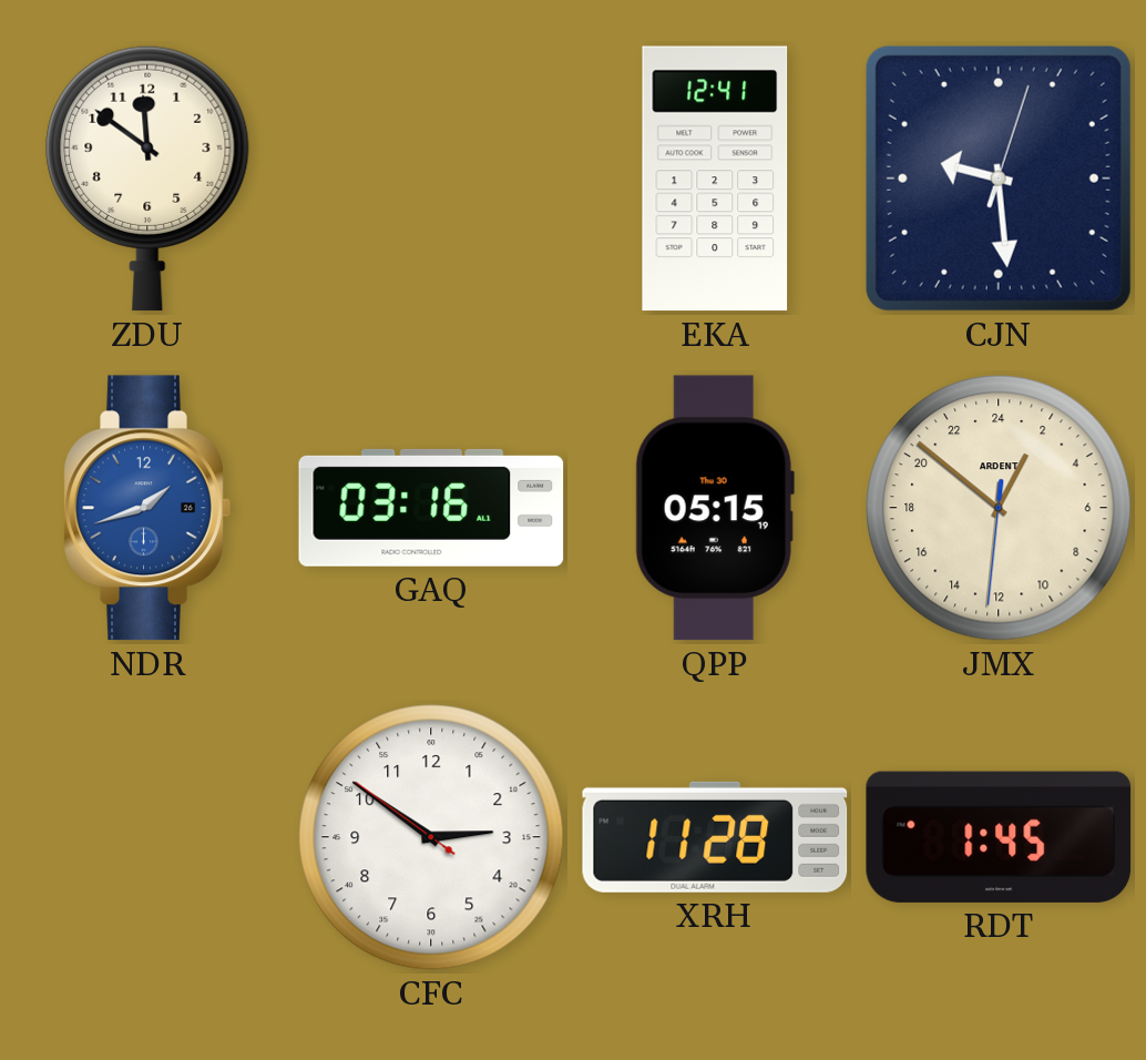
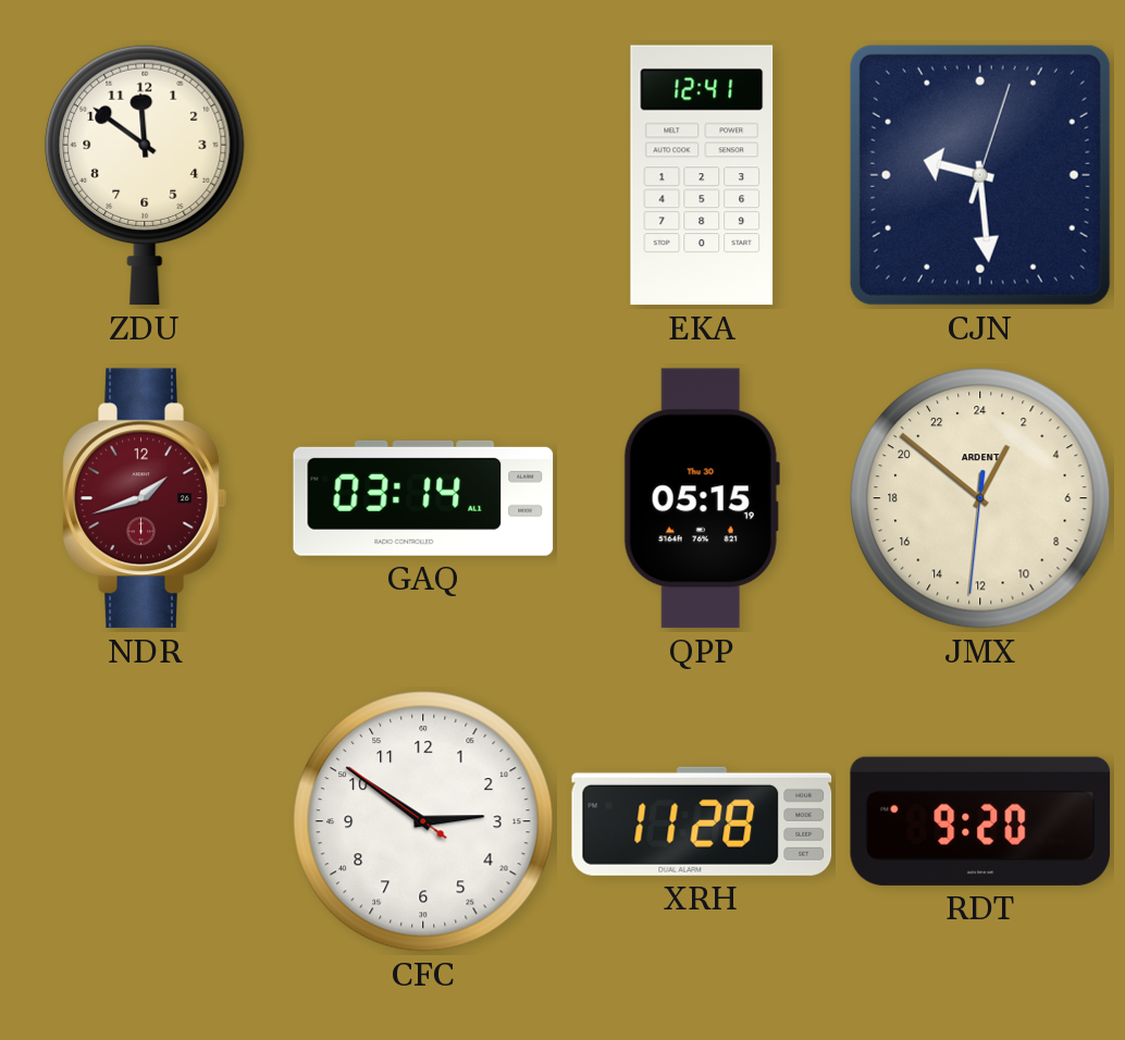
NDR dial: blue -> burgundy (145, 498)
GAQ: 03:16 -> 03:14 (423, 498)
RDT: 1:45 -> 9:20 (980, 821)
